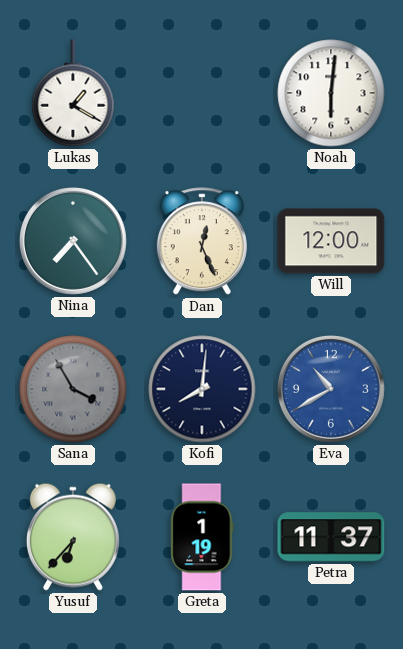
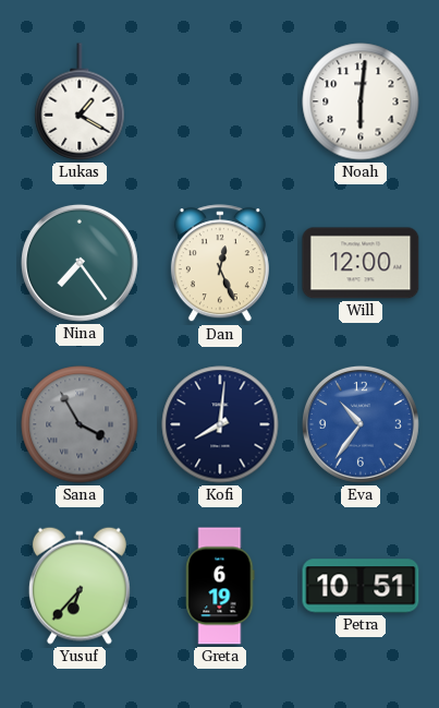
Eva: 10:40 -> 10:36 (361, 424)
Greta: 1:19 -> 6:19 (220, 586)
Petra: 11:37 -> 10:51 (361, 586)
